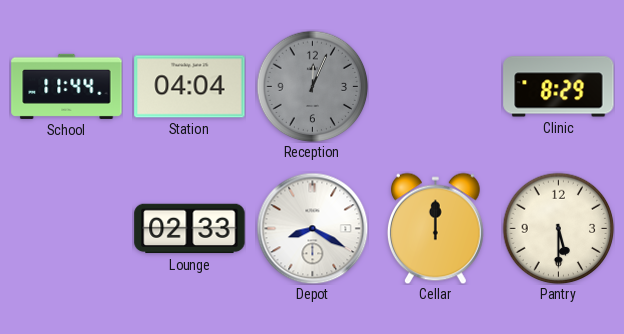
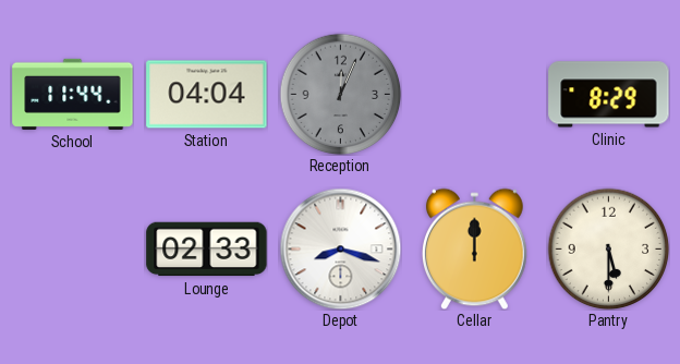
Depot: 8:20 -> 8:18 (340, 248)
